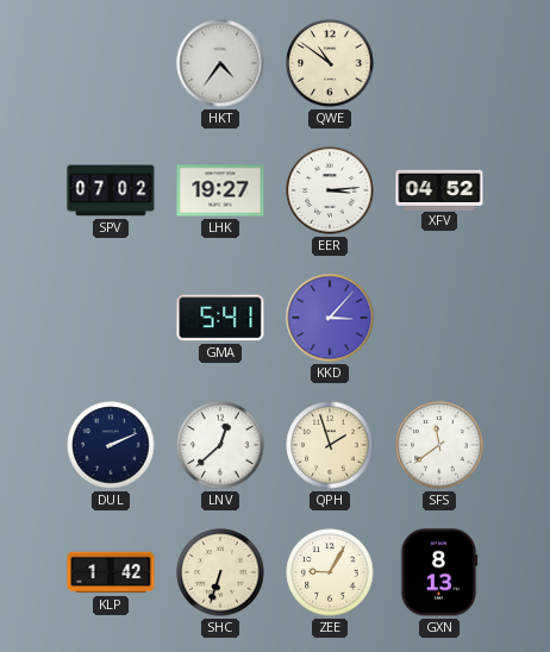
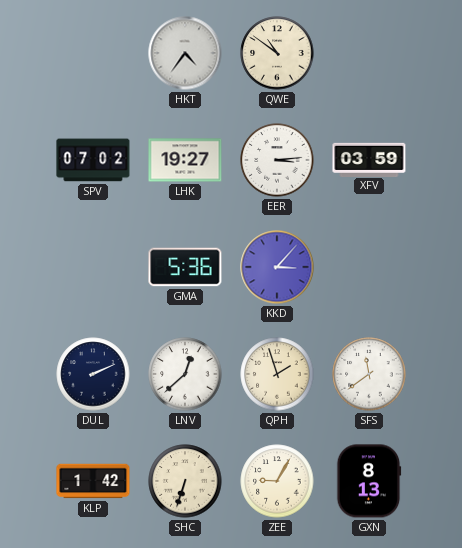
XFV: 04:52 -> 03:59 (369, 159)
GMA: 5:41 -> 5:36 (185, 267)
